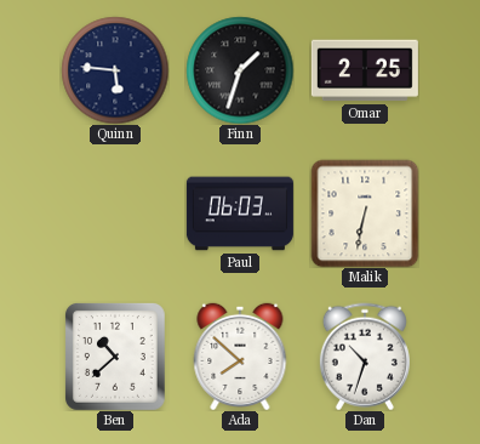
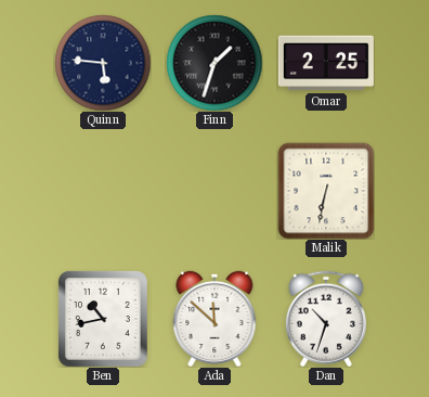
Paul: 06:03 -> none (240, 214)
Ben: 10:38 -> 10:43 (103, 319)
Ada: 7:52 -> 11:52 (214, 318)
